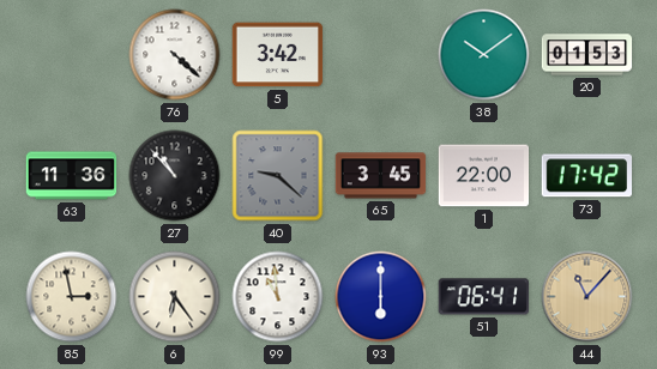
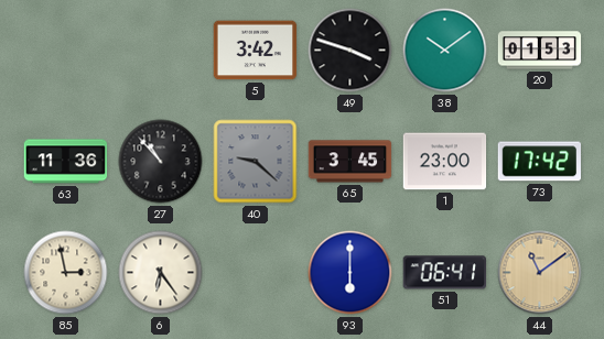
76: 4:22 -> none (175, 55)
49: none -> 3:48 (350, 51)
1: 22:00 -> 23:00 (445, 162)
99: 10:59 -> none (278, 297)
44: 11:07 -> 11:09 (540, 273)
